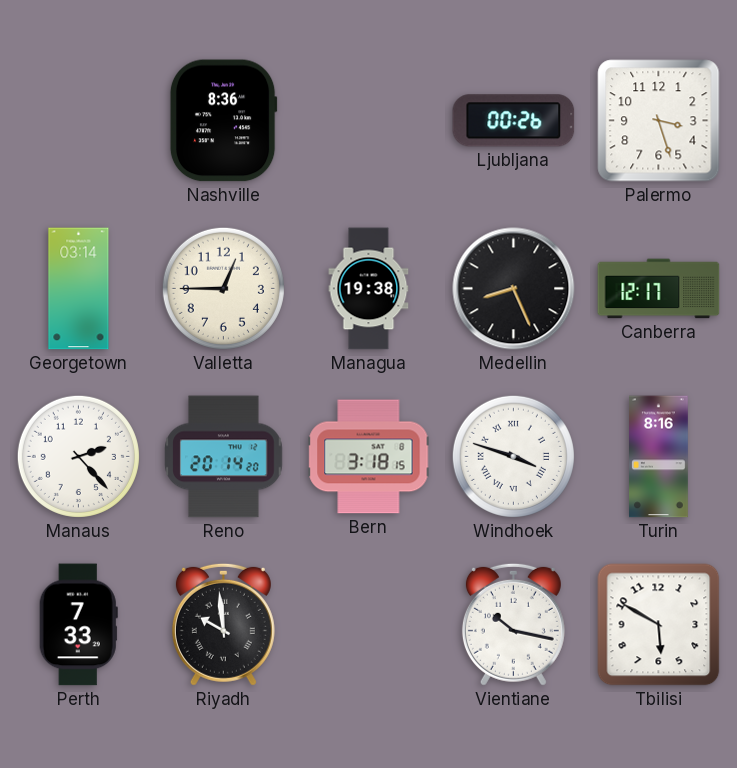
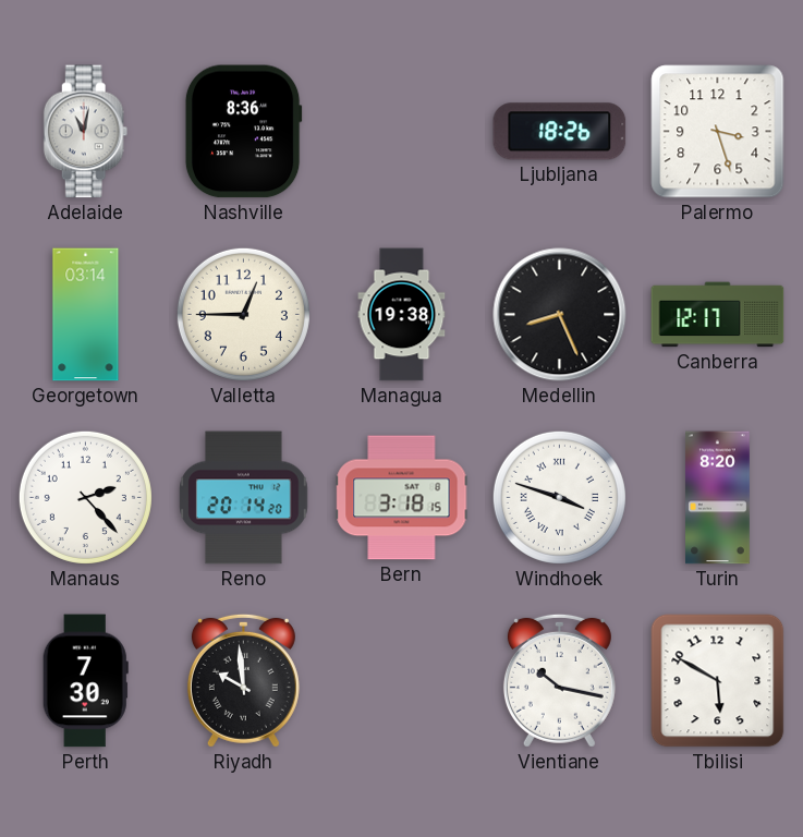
Adelaide: none -> 11:02 (86, 132)
Ljubljana: 00:26 -> 18:26 (560, 132)
Turin: 8:16 -> 8:20 (718, 498)
Perth: 7:33 -> 7:30 (85, 681)
